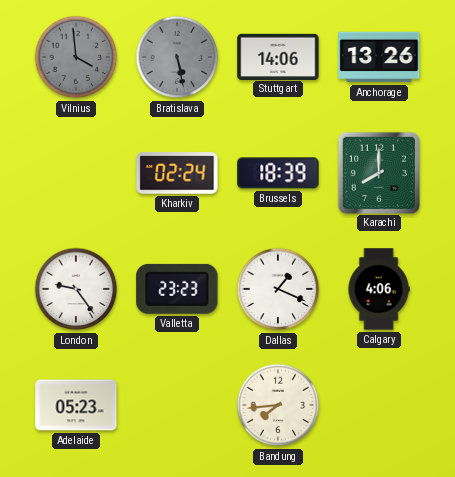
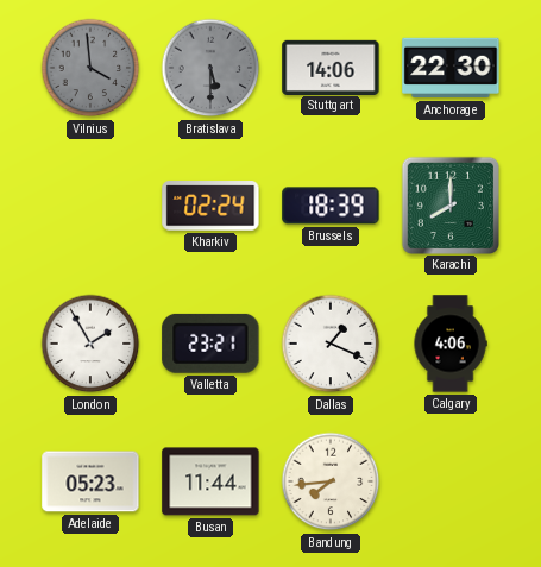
Bratislava: 5:28 -> 5:30 (210, 68)
Anchorage: 13:26 -> 22:30 (451, 68)
London: 9:24 -> 1:55 (90, 344)
Valletta: 23:23 -> 23:21 (210, 344)
Busan: none -> 11:44 (210, 481)
